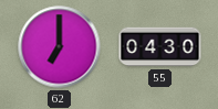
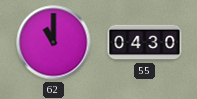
62: 7:00 -> 11:00 (54, 43)
